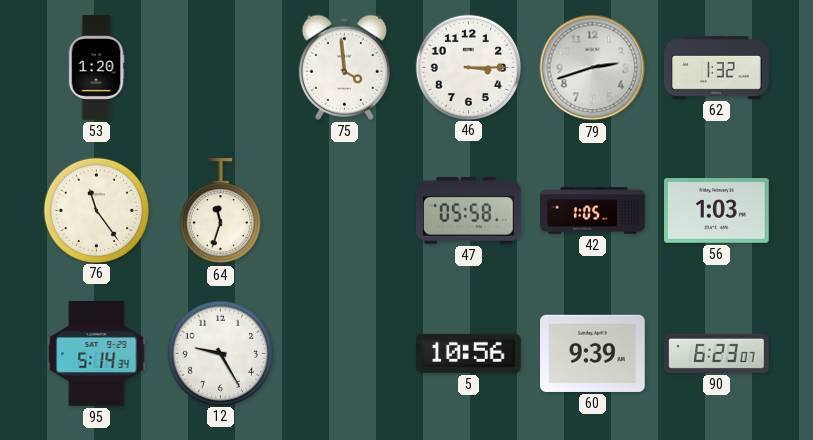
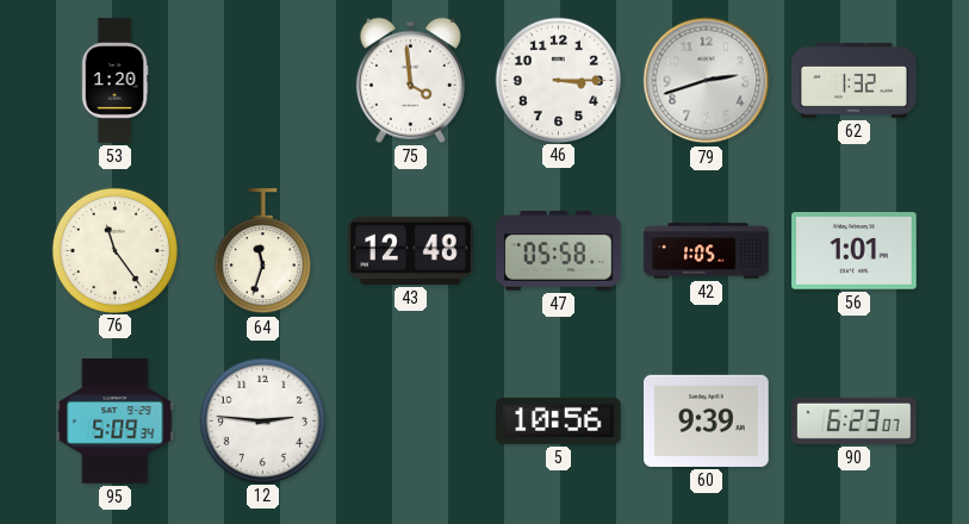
43: none -> 12:48 (411, 250)
56: 1:03 -> 1:01 (855, 251)
95: 5:14 -> 5:09 (116, 422)
12: 9:25 -> 2:46 (262, 420)
